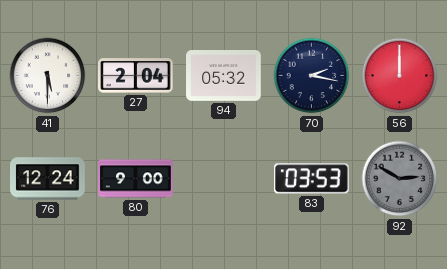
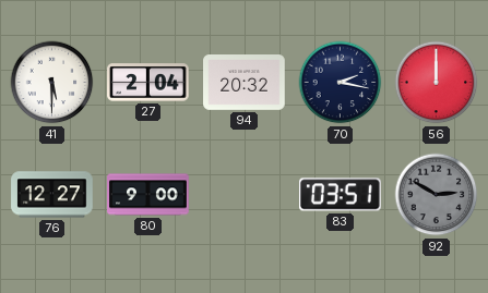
94: 05:32 -> 20:32 (245, 83)
76: 12:24 -> 12:27 (52, 195)
83: 03:53 -> 03:51 (341, 195)
